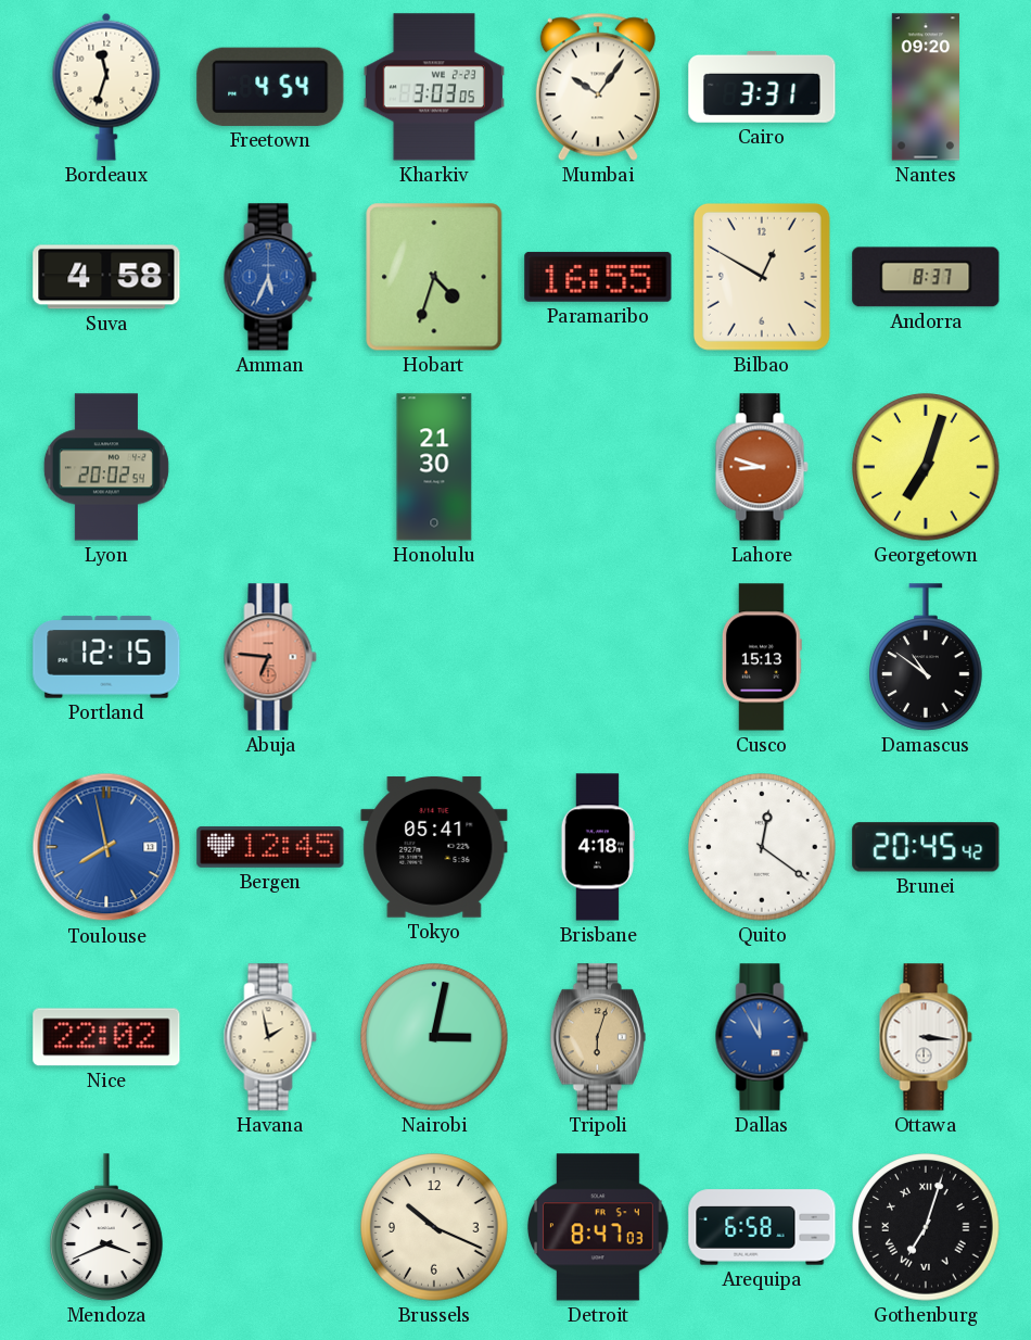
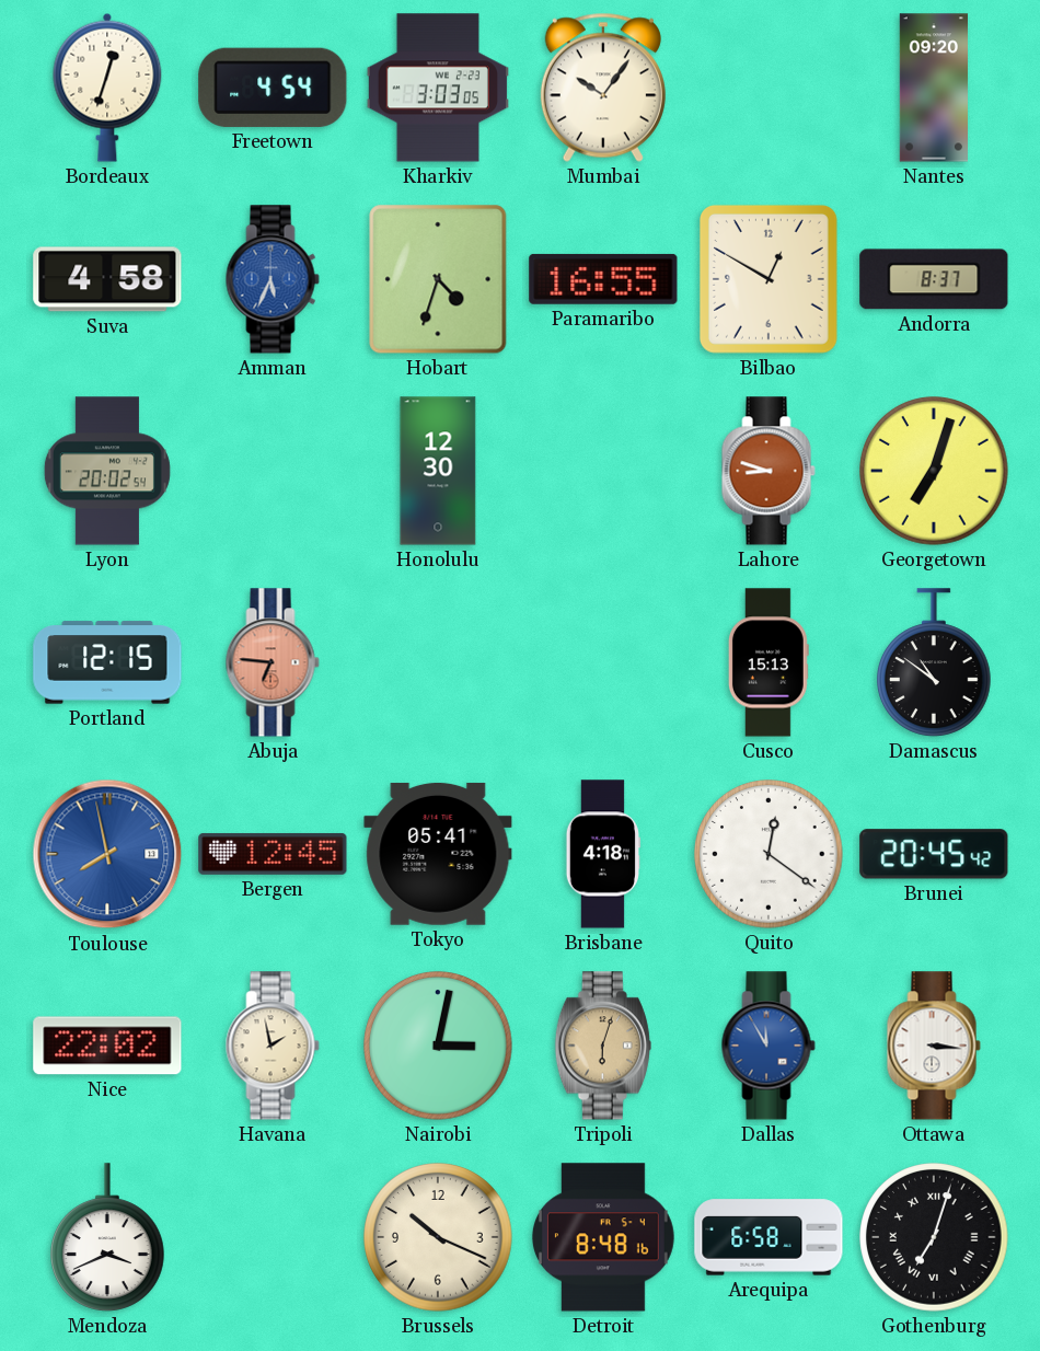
Bordeaux: 11:33 -> 12:33 (107, 88)
Cairo: 3:31 -> none (762, 87)
Honolulu: 21:30 -> 12:30 (438, 471)
Detroit: 8:47 -> 8:48 (603, 1237)
